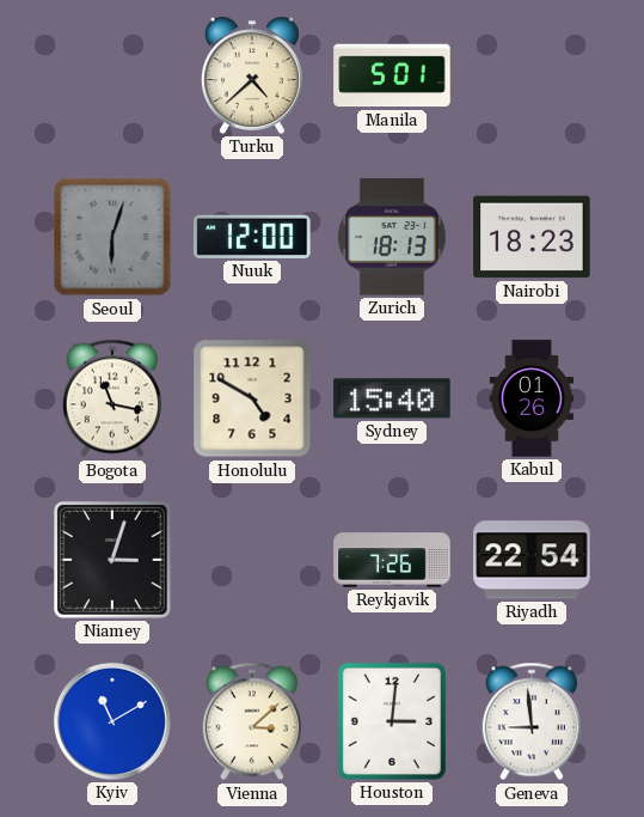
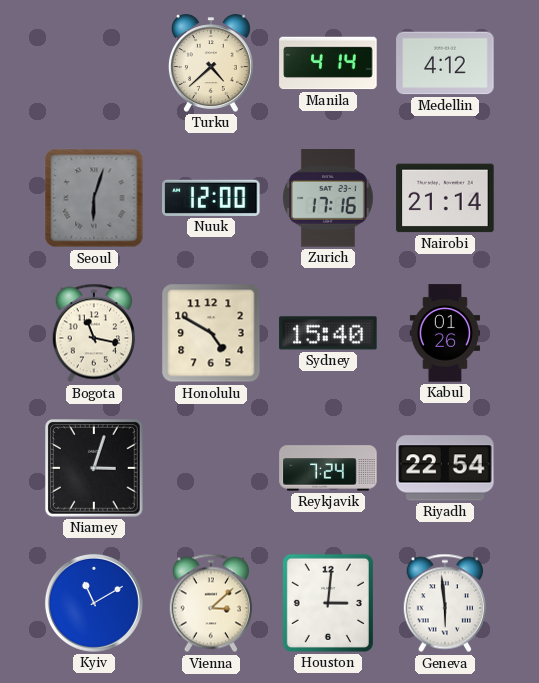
Manila: 5:01 -> 4:14 (328, 63)
Medellin: none -> 4:12 (445, 63)
Zurich: 18:13 -> 17:16 (329, 198)
Nairobi: 18:23 -> 21:14 (445, 198)
Reykjavik: 7:26 -> 7:24 (328, 468)
Geneva: 8:59 -> 5:59 (445, 603)
